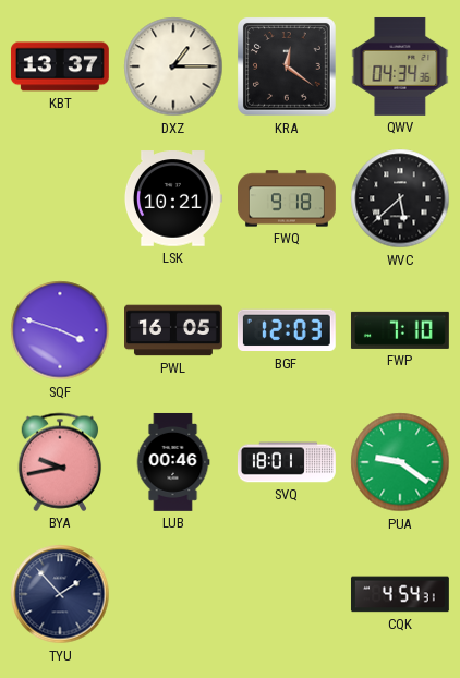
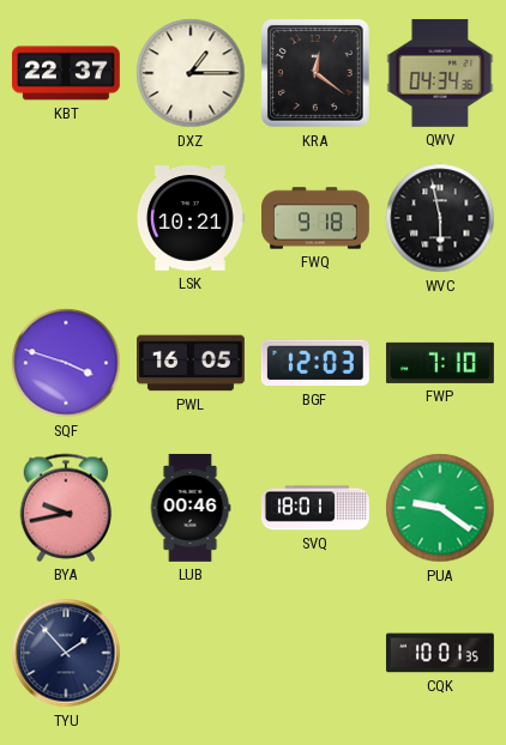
KBT: 13:37 -> 22:37 (66, 73)
WVC: 5:38 -> 5:58 (440, 218)
CQK: 4:54 -> 10:01 (440, 653)
